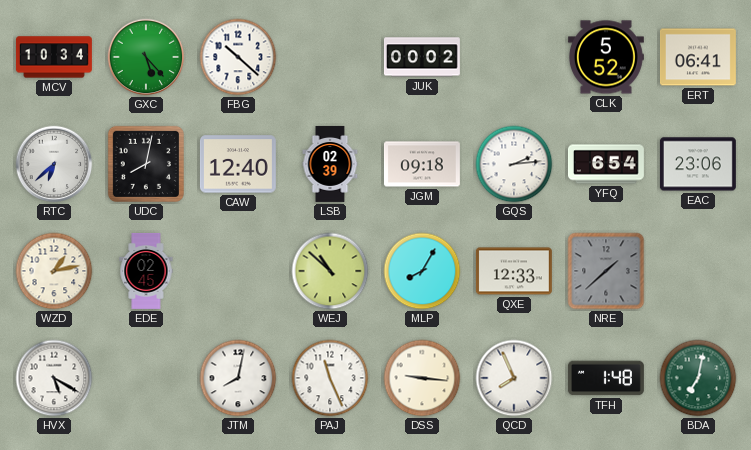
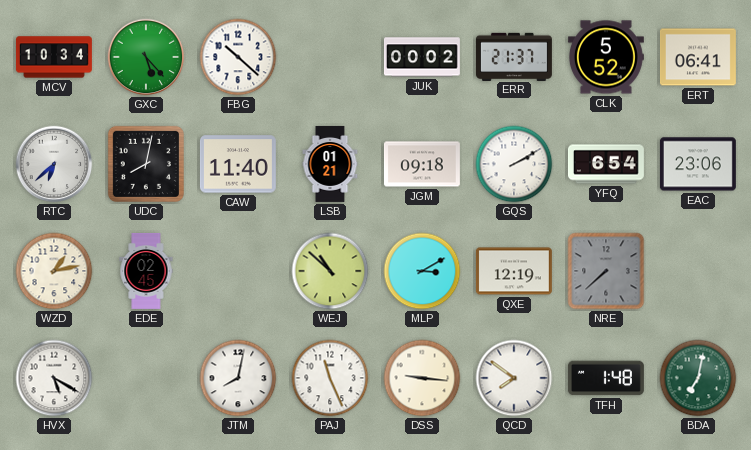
ERR: none -> 21:37 (514, 56)
CAW: 12:40 -> 11:40 (238, 164)
LSB: 02:39 -> 01:21 (330, 164)
GQS: 2:14 -> 2:10 (514, 164)
MLP: 8:05 -> 3:10 (422, 271)
QXE: 12:33 -> 12:19 (514, 271)
NRE: 1:38 -> 7:38 (606, 271)
QCD: 7:56 -> 7:51 (514, 378)
